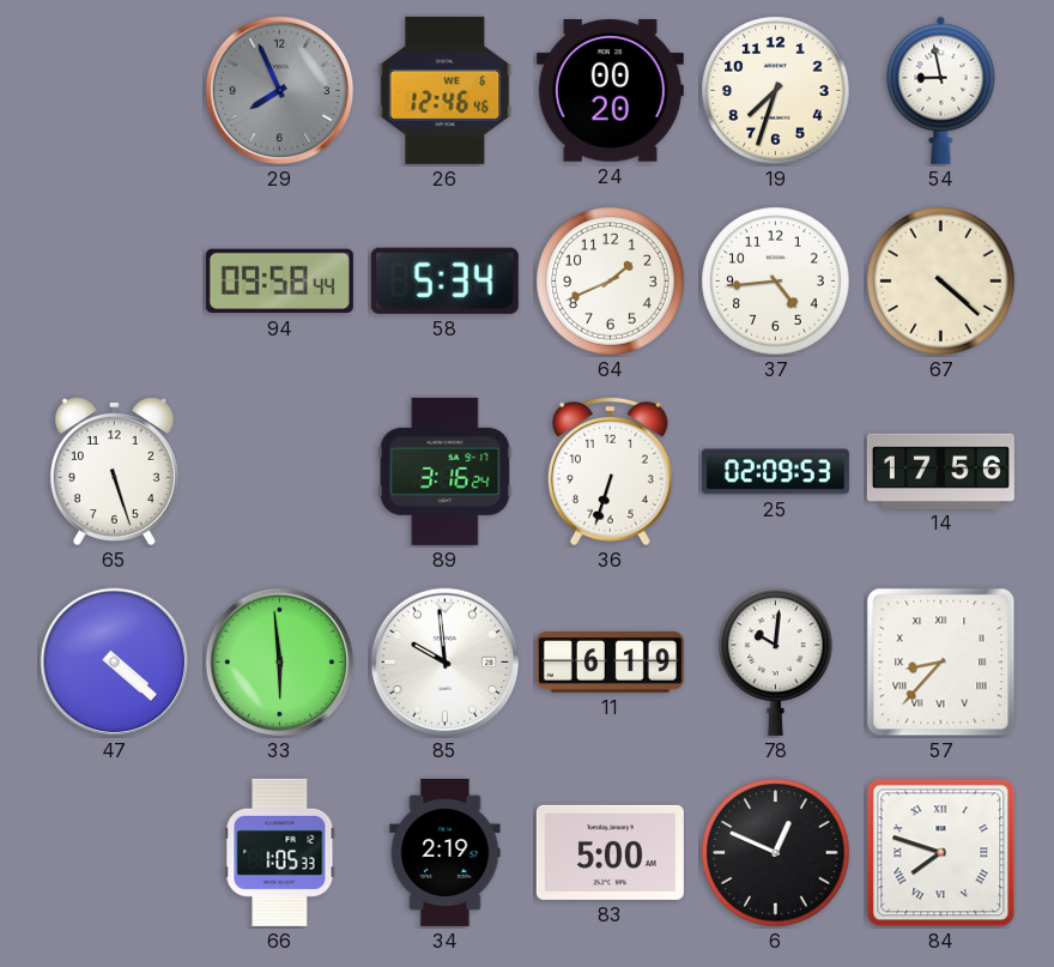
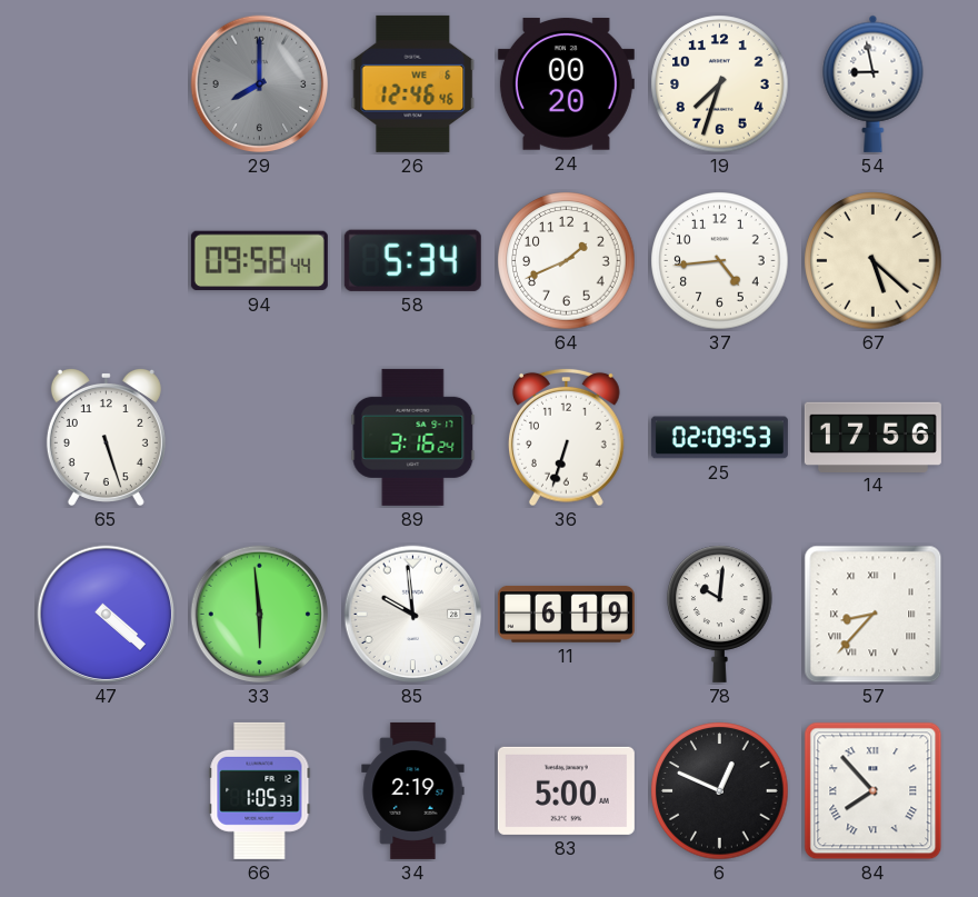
29: 7:56 -> 8:00 (260, 84)
67: 4:22 -> 5:22 (874, 261)
84: 7:48 -> 7:53 (874, 791)
